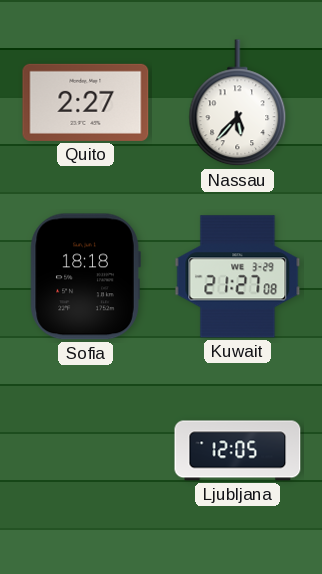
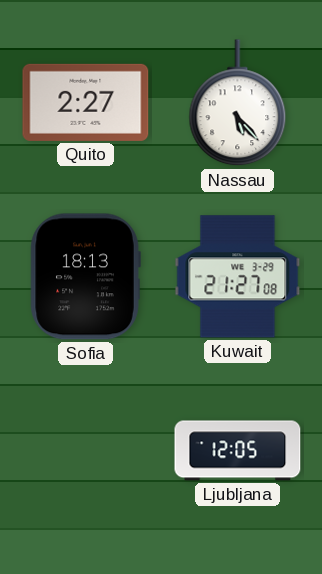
Nassau: 5:37 -> 5:23 (238, 103)
Sofia: 18:18 -> 18:13 (85, 277)
